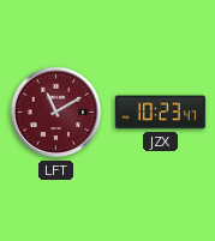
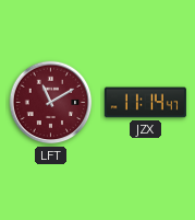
JZX: 10:23 -> 11:14 (145, 103)
